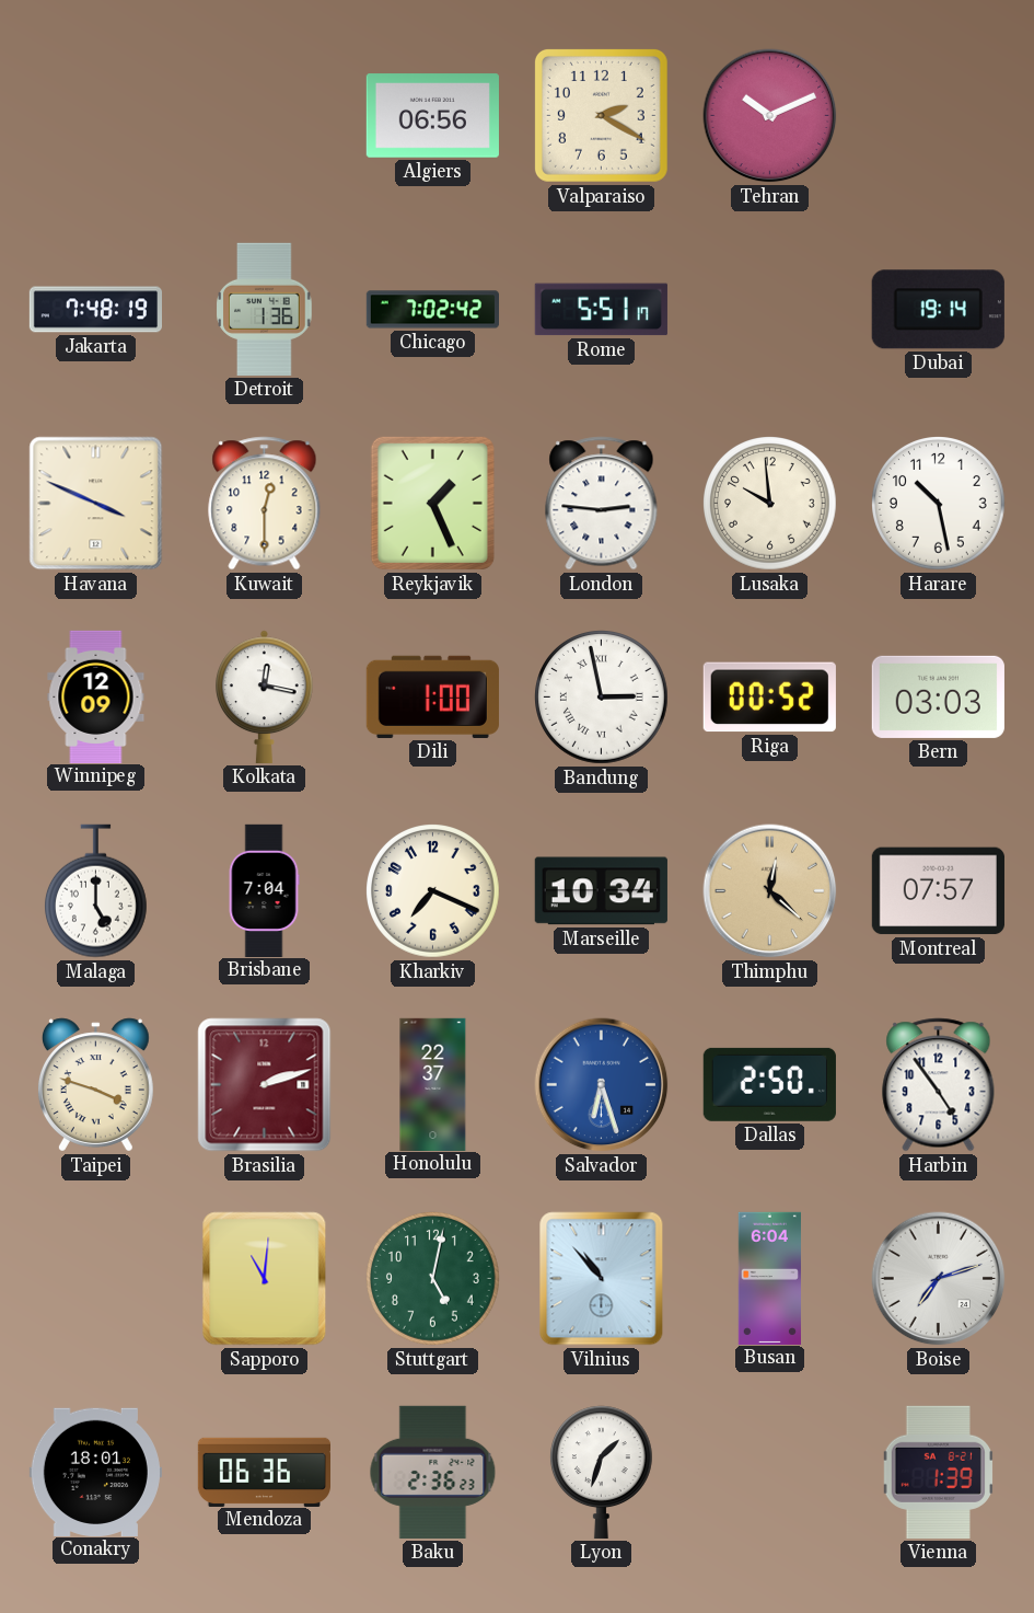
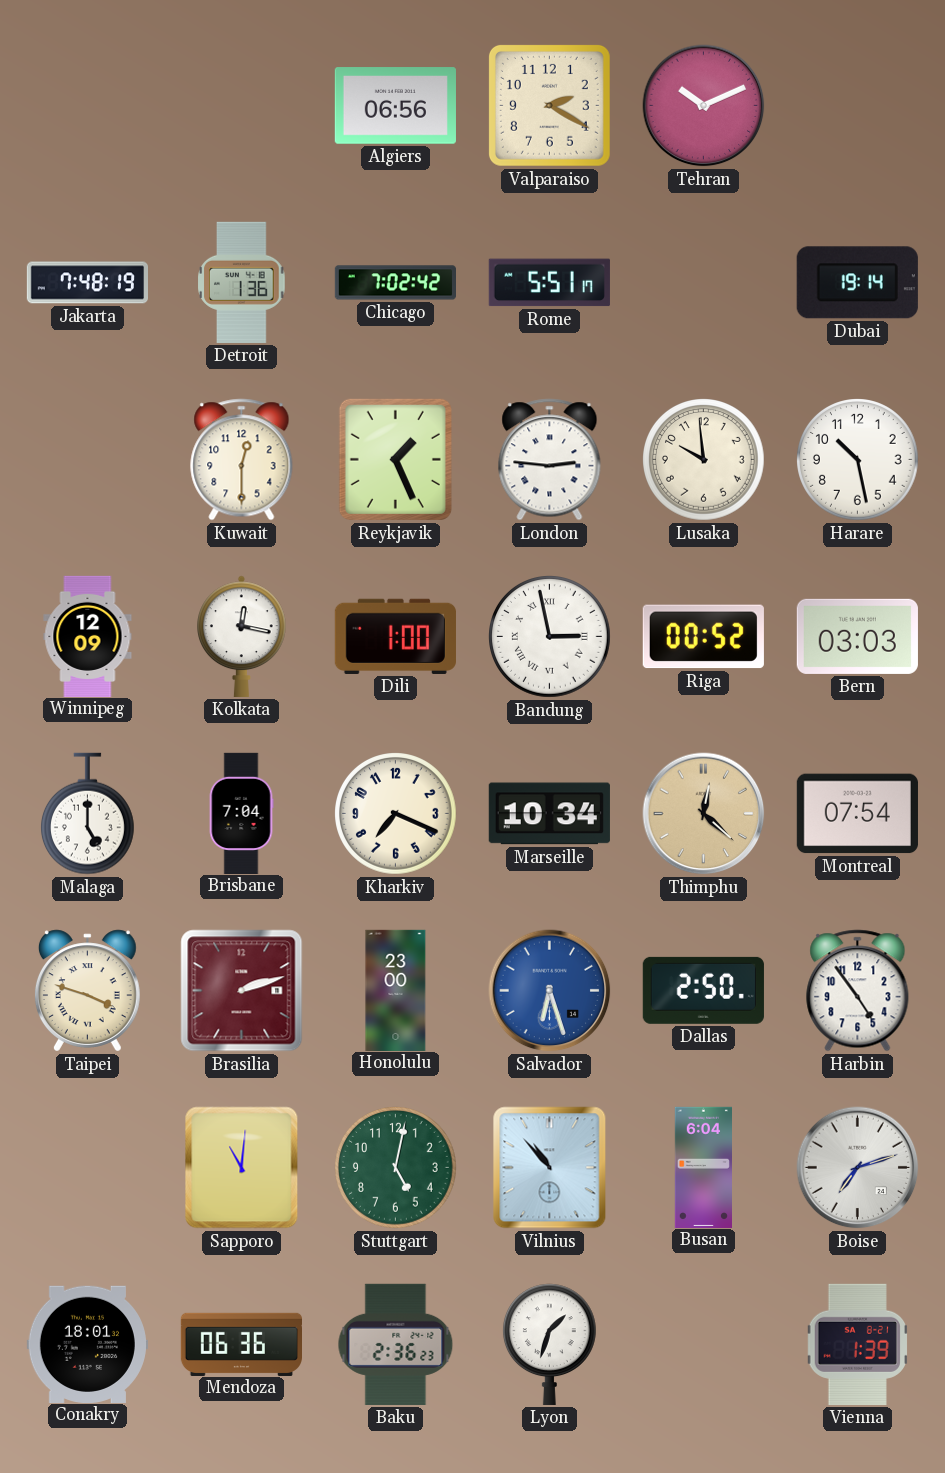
Havana: 3:49 -> none (96, 504)
Montreal: 07:57 -> 07:54 (857, 814)
Honolulu: 22:37 -> 23:00 (396, 990)
